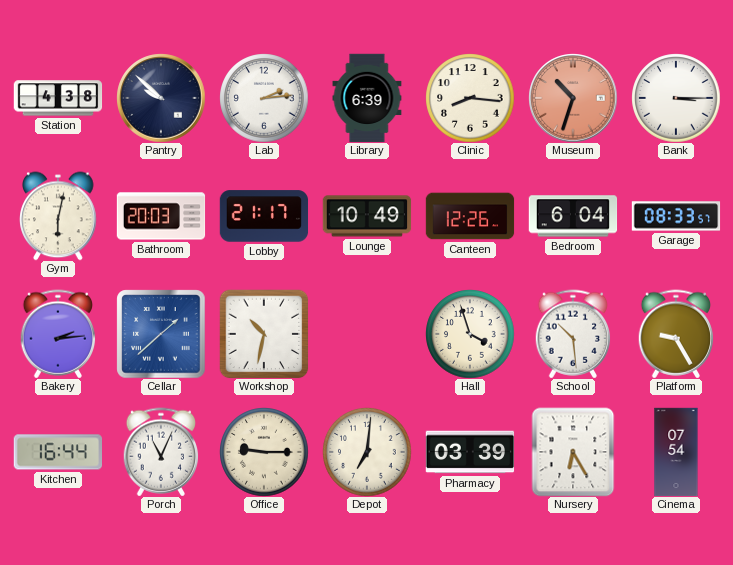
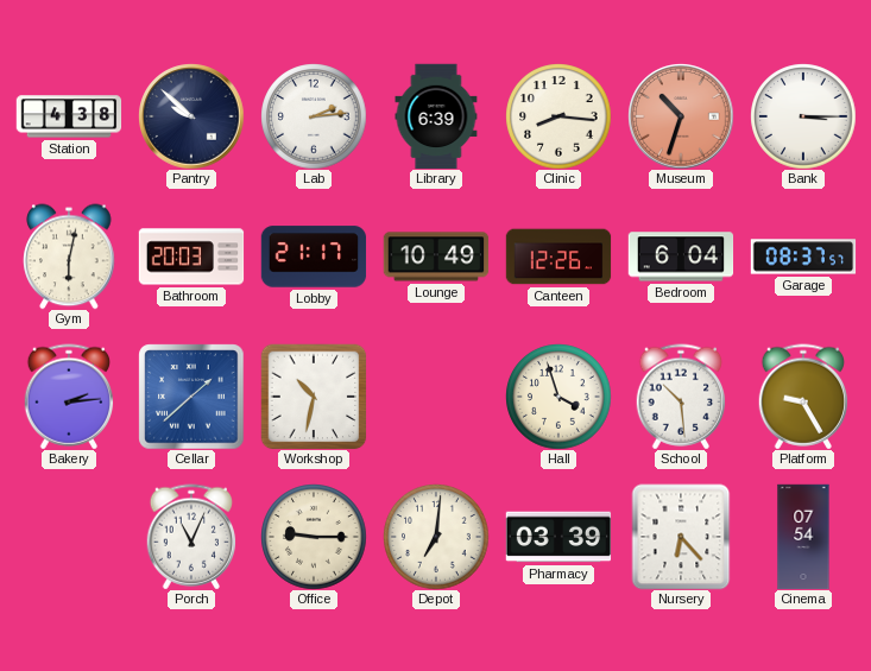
Garage: 08:33 -> 08:37 (803, 257)
Kitchen: 16:44 -> none (57, 452)
Nursery: 6:25 -> 6:23 (681, 537)
